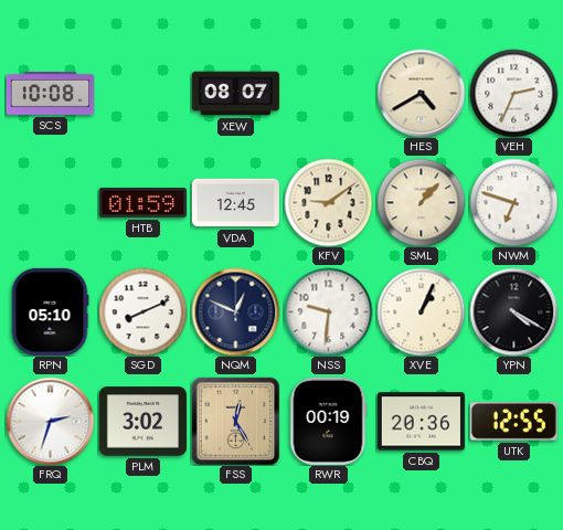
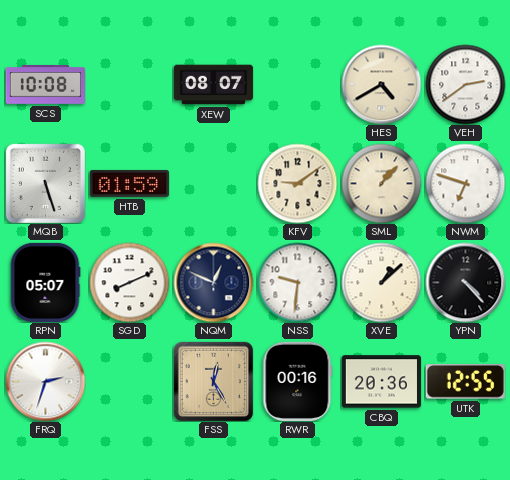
VEH: 2:34 -> 2:39 (465, 84)
MQB: none -> 5:27 (45, 183)
VDA: 12:45 -> none (235, 203)
RPN: 05:10 -> 05:07 (45, 282)
XVE: 1:04 -> 1:08 (381, 282)
YPN: 4:20 -> 4:23 (465, 282)
PLM: 3:02 -> none (142, 422)
RWR: 00:19 -> 00:16 (298, 381)
